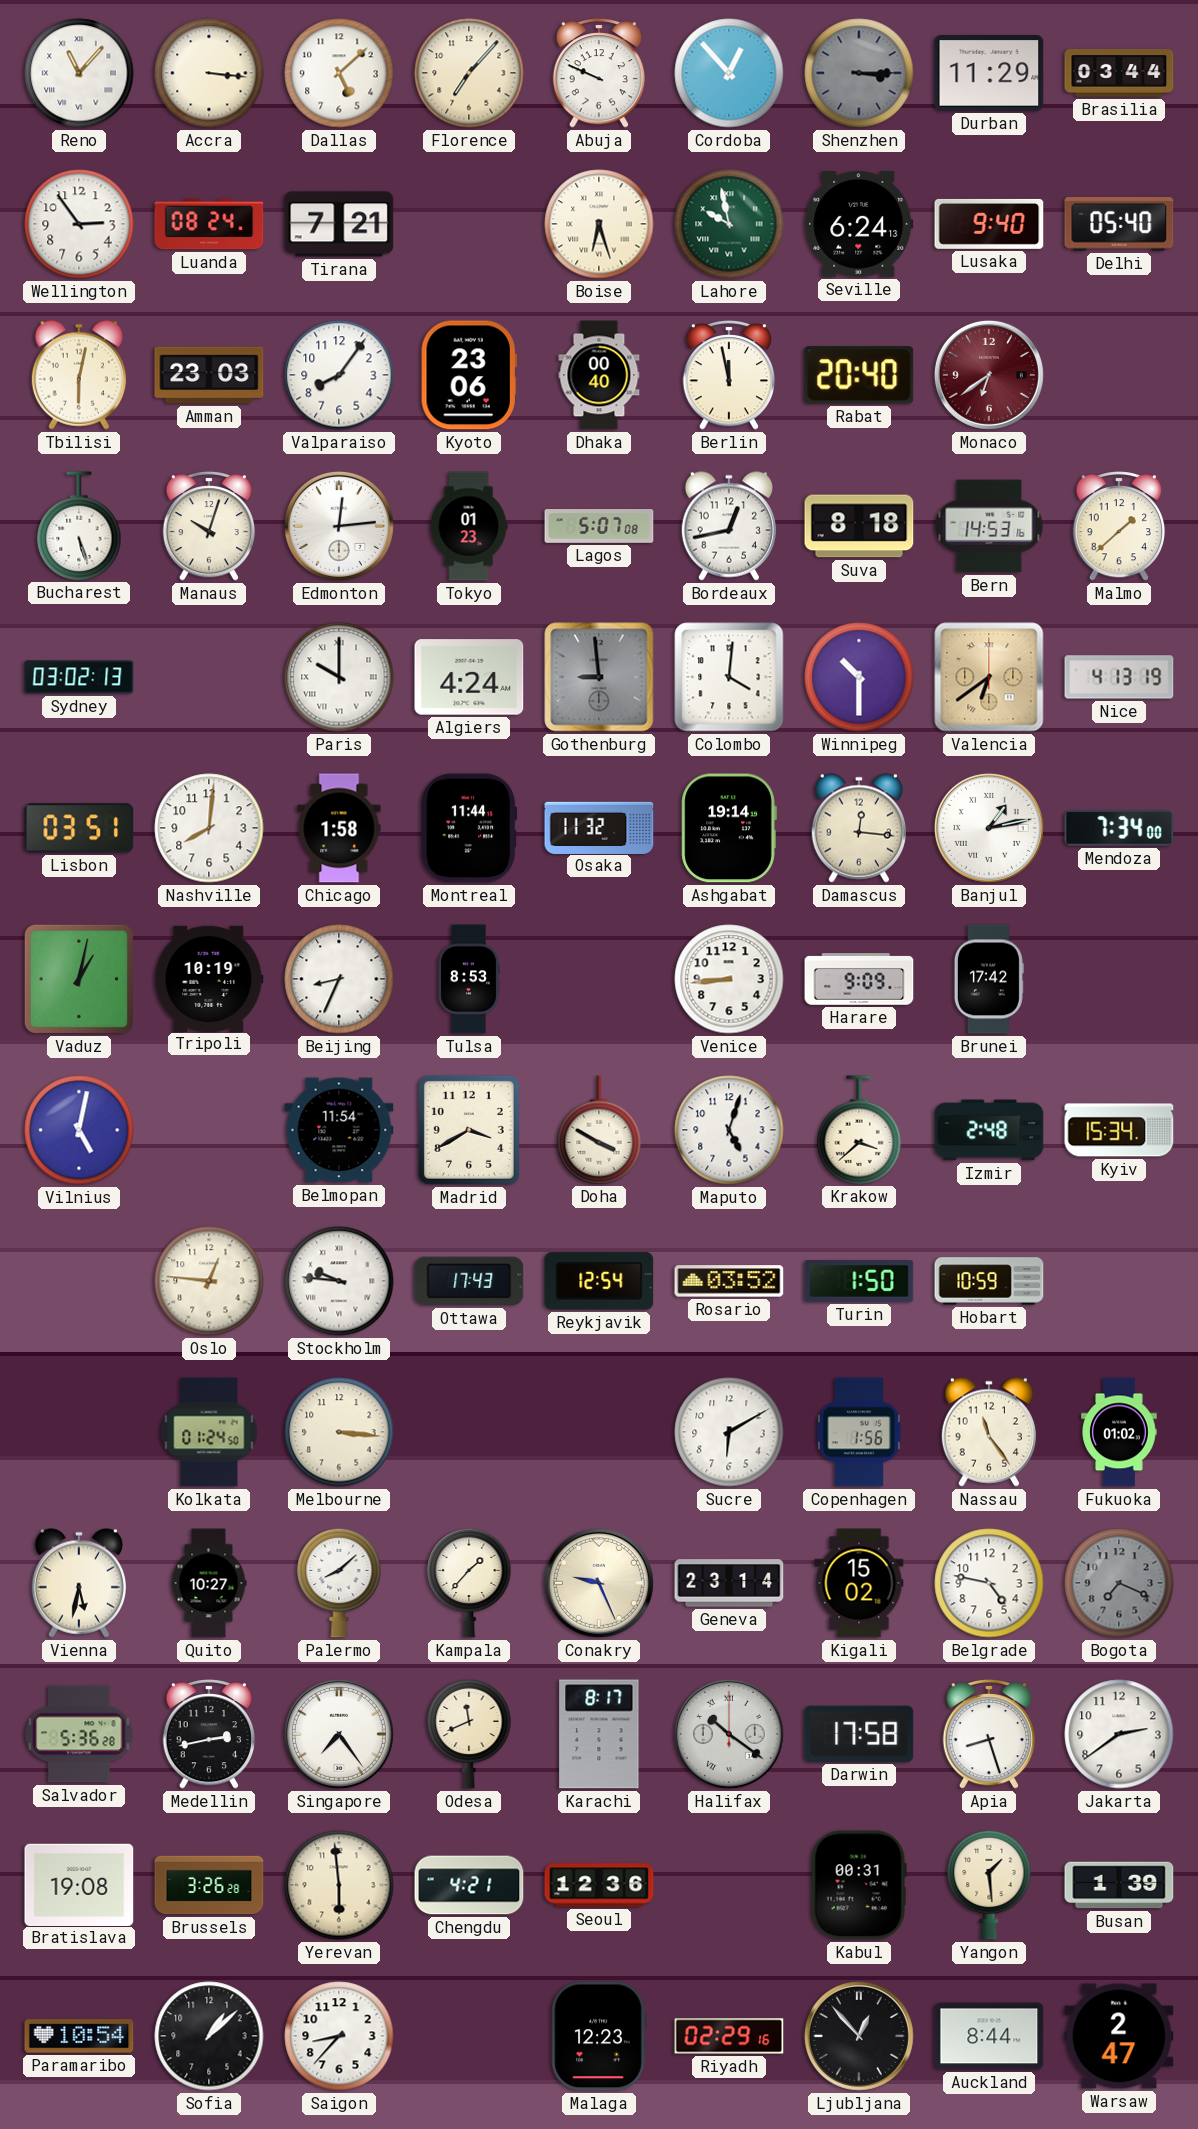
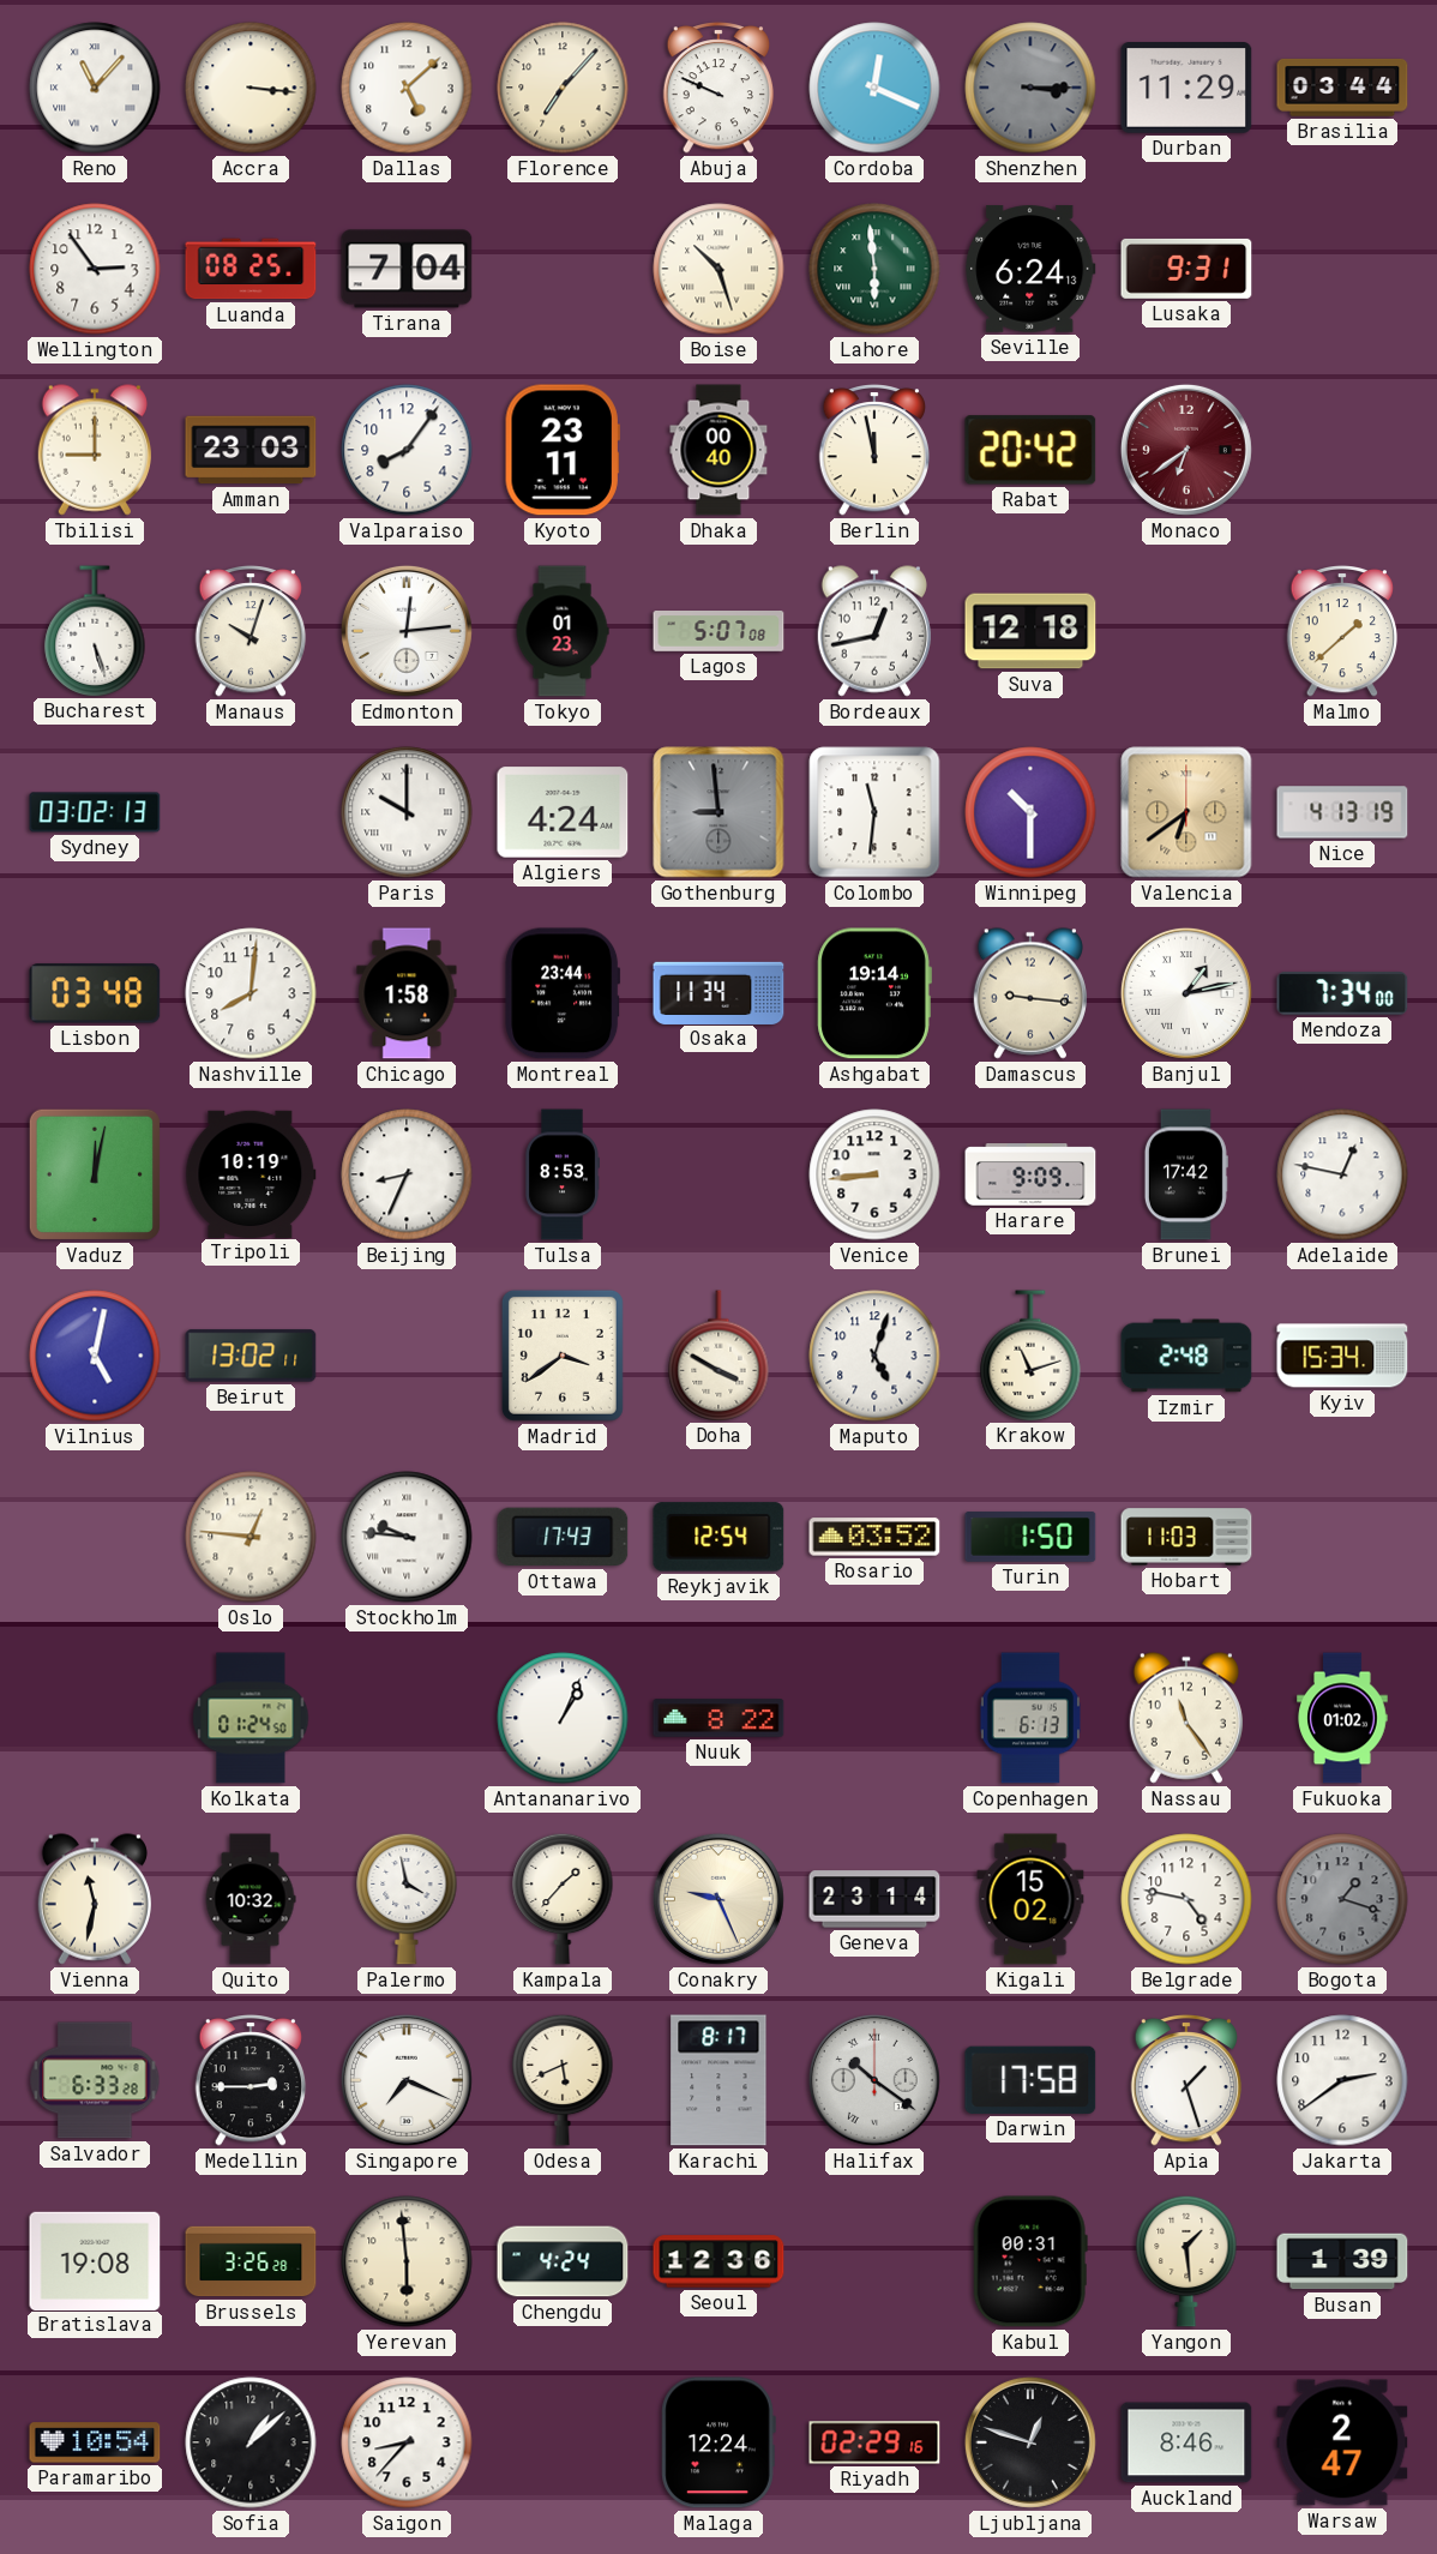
Cordoba: 12:53 -> 12:19 (874, 88)
Luanda: 08:24 -> 08:25 (251, 269)
Tirana: 7:21 -> 7:04 (407, 269)
Boise: 6:27 -> 10:27 (718, 269)
Lahore: 9:58 -> 5:59 (874, 269)
Lusaka: 9:40 -> 9:31 (1186, 269)
Delhi: 05:40 -> none (1119, 224)
Tbilisi: 6:02 -> 9:00 (95, 450)
Kyoto: 23:06 -> 23:11 (563, 450)
Rabat: 20:40 -> 20:42 (1030, 450)
Suva: 8:18 -> 12:18 (1030, 631)
Bern: 14:53 -> none (989, 526)
Colombo: 4:01 -> 11:31 (874, 812)
Lisbon: 03:51 -> 03:48 (95, 993)
Montreal: 11:44 -> 23:44 (563, 993)
Osaka: 11:32 -> 11:34 (718, 992)
Damascus: 12:16 -> 9:16 (1030, 993)
Vaduz: 1:02 -> 12:02 (95, 1174)
Adelaide: none -> 12:47 (1342, 1174)
Beirut: none -> 13:02 (251, 1356)
Belmopan: 11:54 -> none (339, 1130)
Madrid: 3:40 -> 3:39 (563, 1356)
Krakow: 3:38 -> 11:12 (1030, 1356)
Hobart: 10:59 -> 11:03 (1186, 1537)
Melbourne: 3:16 -> none (339, 1432)
Antananarivo: none -> 1:04 (563, 1718)
Nuuk: none -> 8:22 (718, 1718)
Sucre: 6:10 -> none (729, 1432)
Copenhagen: 1:56 -> 6:13 (1030, 1718)
Vienna: 5:32 -> 11:32 (95, 1899)
Quito: 10:27 -> 10:32 (251, 1899)
Palermo: 8:08 -> 3:58 (407, 1899)
Bogota: 7:19 -> 1:18 (1342, 1899)
Salvador: 5:36 -> 6:33 (95, 2080)
Medellin: 2:43 -> 2:45 (251, 2080)
Singapore: 7:24 -> 7:19 (407, 2080)
Odesa: 11:41 -> 5:41 (563, 2080)
Apia: 8:27 -> 1:27 (1186, 2080)
Chengdu: 4:21 -> 4:24 (563, 2261)
Malaga: 12:23 -> 12:24 (718, 2442)
Ljubljana: 12:53 -> 12:48 (1030, 2442)
Auckland: 8:44 -> 8:46 (1186, 2442)
